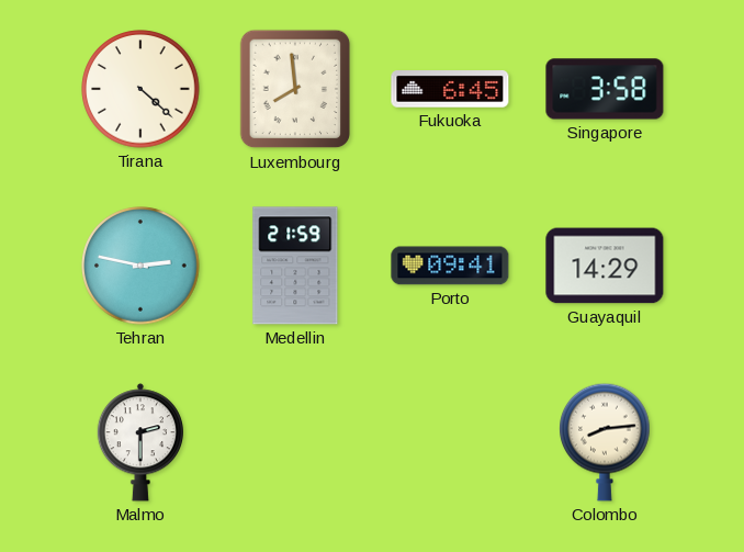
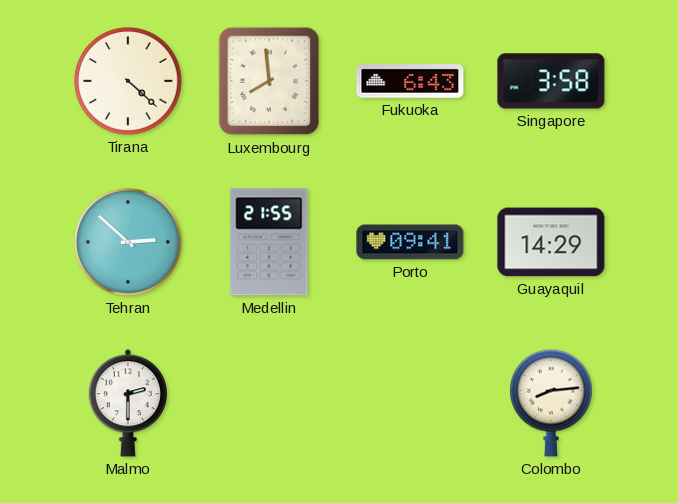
Fukuoka: 6:45 -> 6:43 (410, 81)
Tehran: 2:47 -> 2:52 (128, 242)
Medellin: 21:59 -> 21:55 (269, 242)
